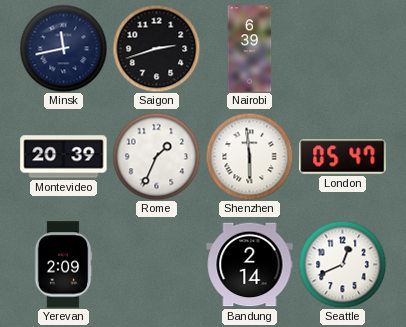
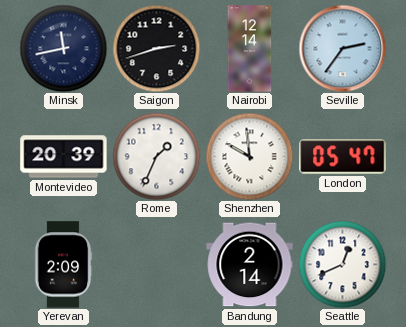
Nairobi: 6:39 -> 12:14 (250, 49)
Seville: none -> 2:36 (342, 48)
Shenzhen: 5:59 -> 9:59 (249, 156)
